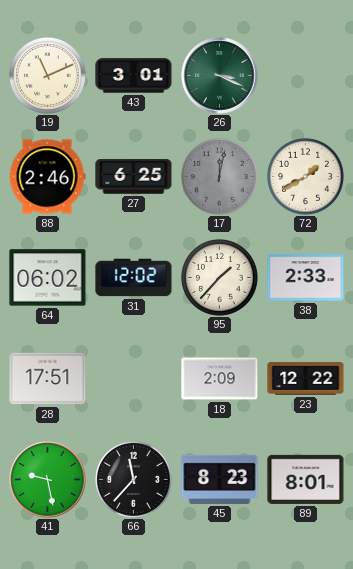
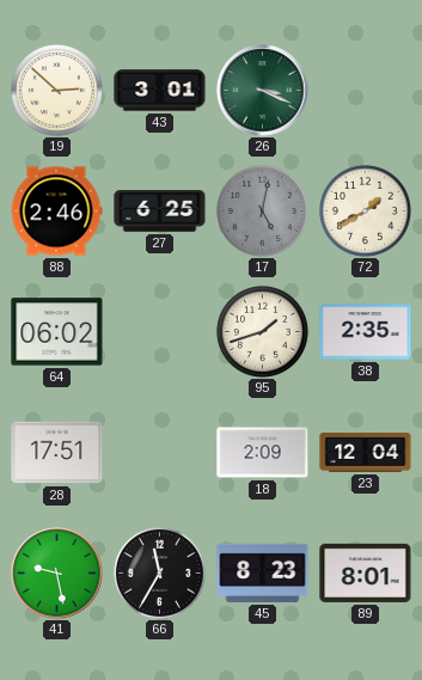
19: 11:11 -> 2:52 (56, 90)
17: 12:02 -> 5:02 (262, 210)
31: 12:02 -> none (134, 278)
95: 1:37 -> 1:42 (262, 331)
38: 2:33 -> 2:35 (366, 332)
23: 12:22 -> 12:04 (366, 453)
66: 11:37 -> 11:35 (159, 572)
